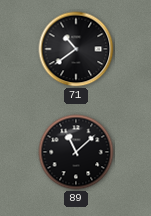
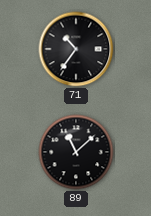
71: 10:39 -> 10:36 (76, 49)
